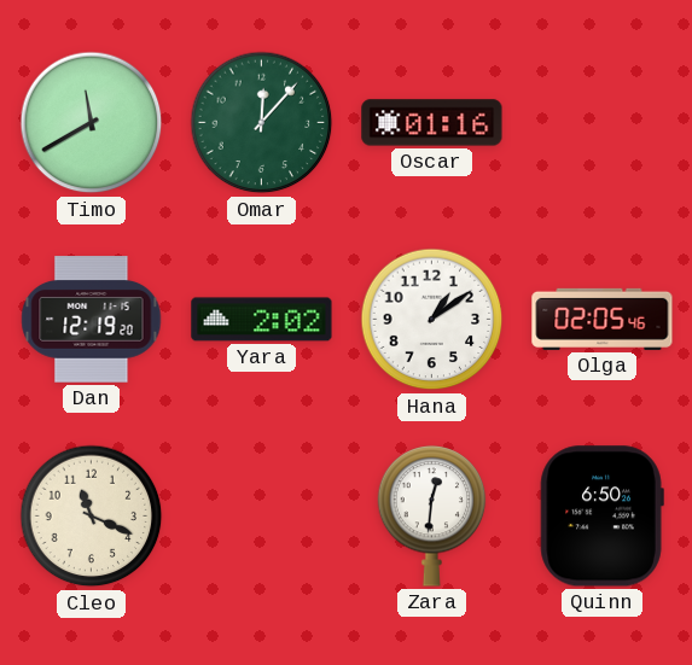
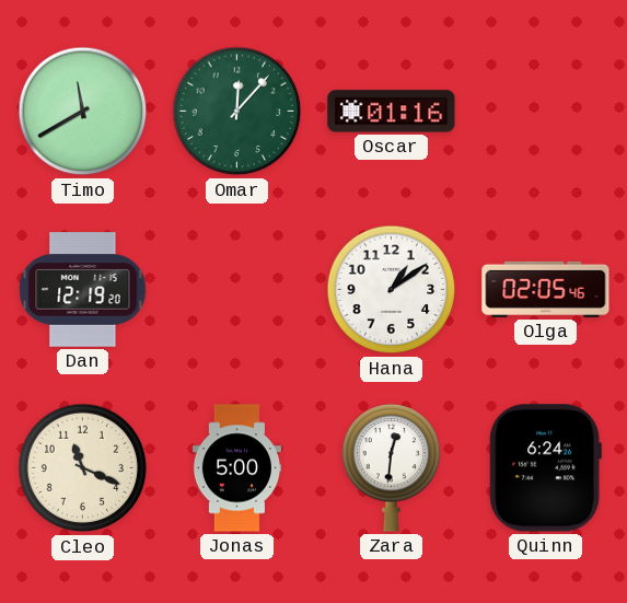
Yara: 2:02 -> none (262, 320)
Jonas: none -> 5:00 (236, 468)
Quinn: 6:50 -> 6:24 (545, 468)
